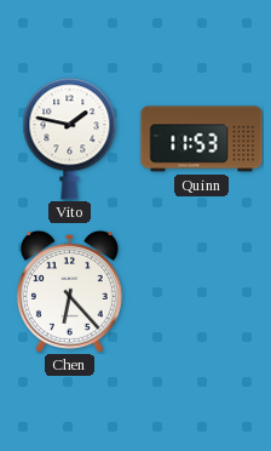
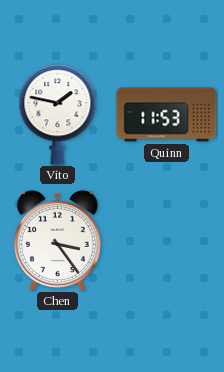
Chen: 6:23 -> 3:24 (57, 240)
